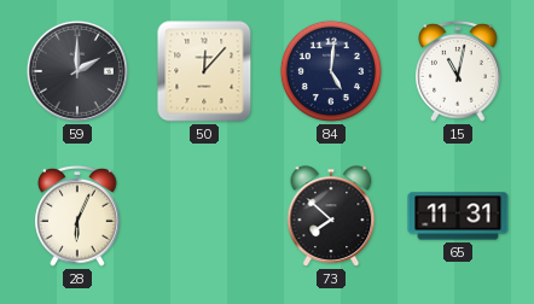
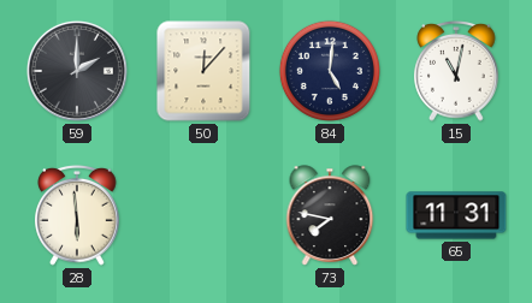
28: 6:04 -> 5:59 (77, 216)
73: 7:52 -> 7:47 (330, 215)
